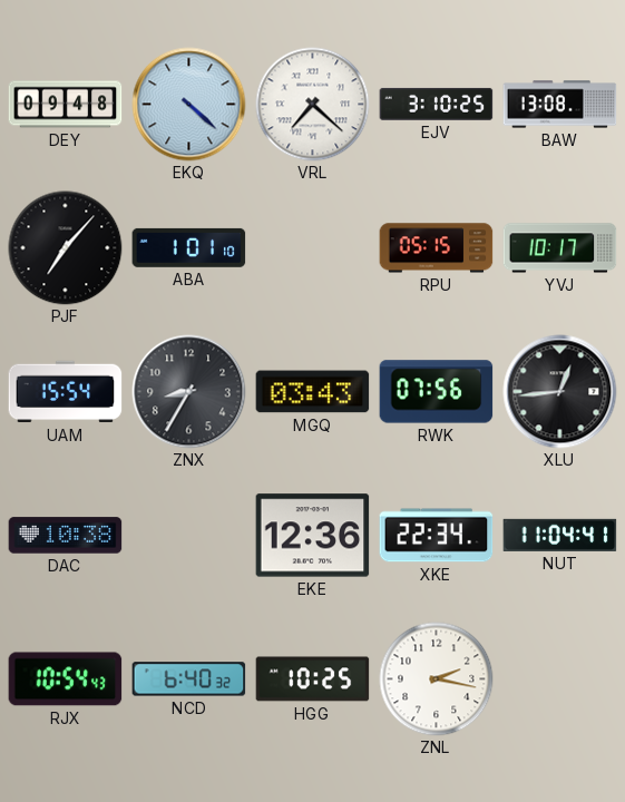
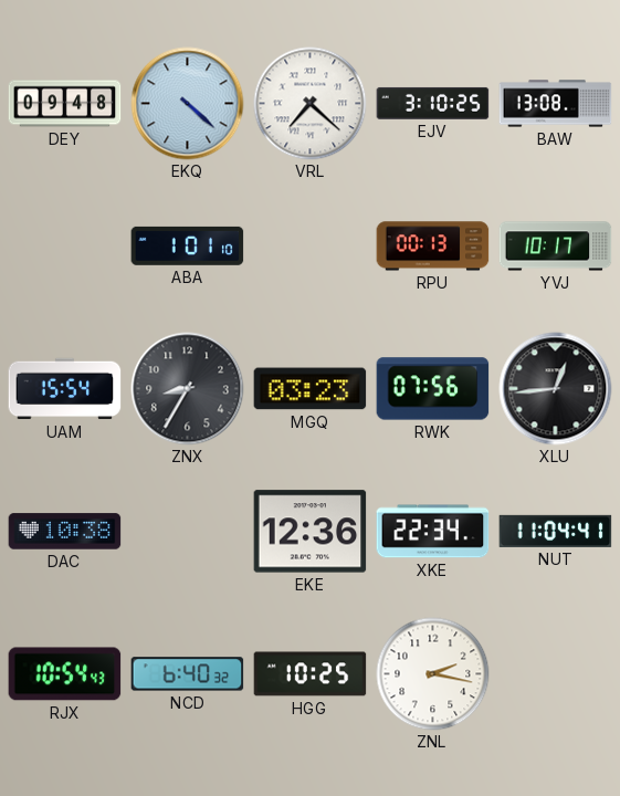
PJF: 7:07 -> none (66, 248)
RPU: 05:15 -> 00:13 (433, 247)
MGQ: 03:43 -> 03:23 (311, 389)
